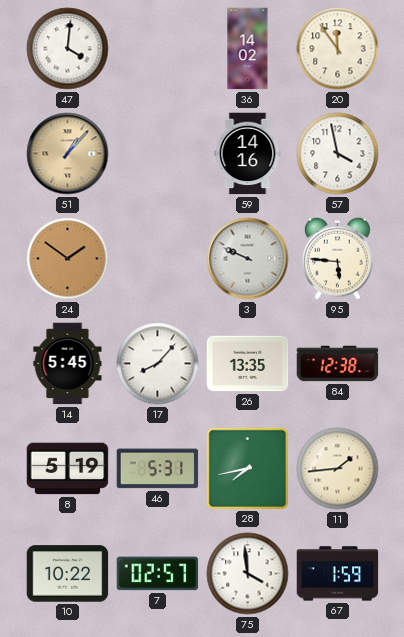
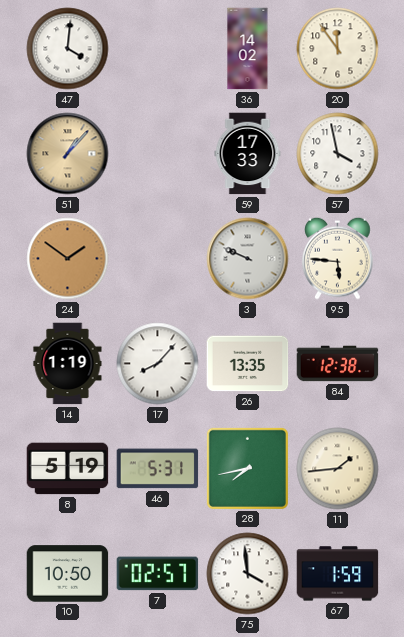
59: 14:16 -> 17:33 (248, 154)
14: 5:45 -> 1:19 (68, 364)
10: 10:22 -> 10:50 (68, 574)
